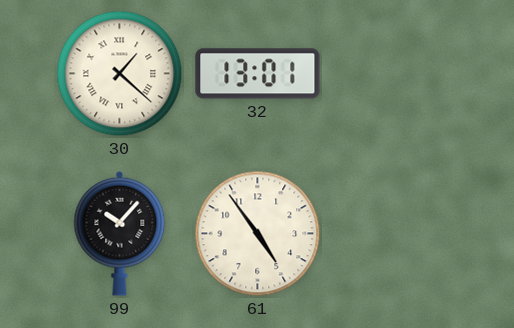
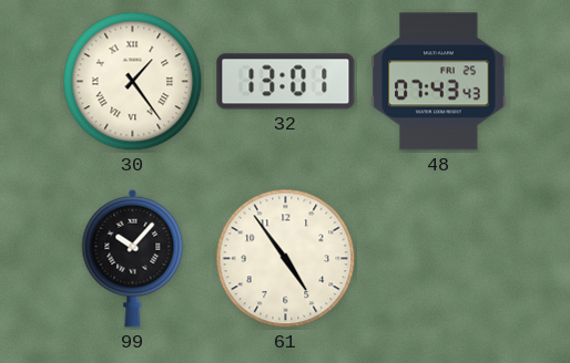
30: 1:22 -> 1:24 (133, 82)
48: none -> 07:43 (439, 82)
